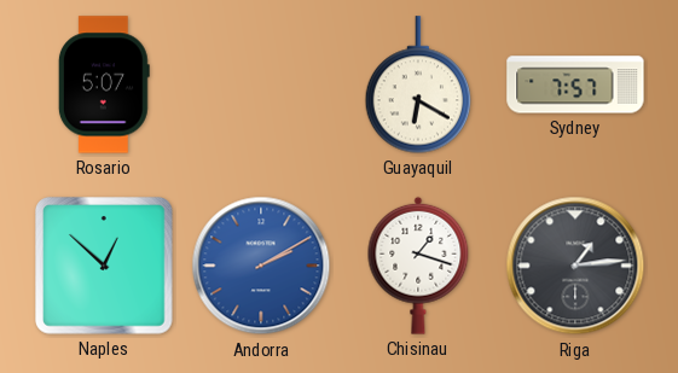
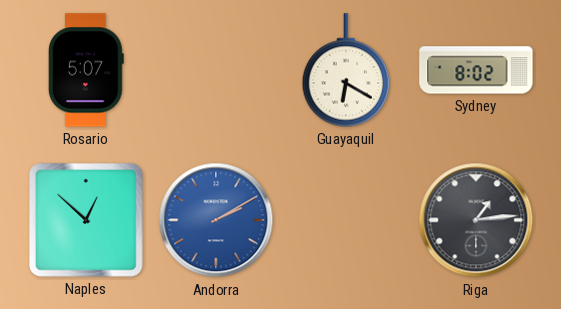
Sydney: 7:57 -> 8:02 (476, 70)
Chisinau: 1:18 -> none (418, 266)
